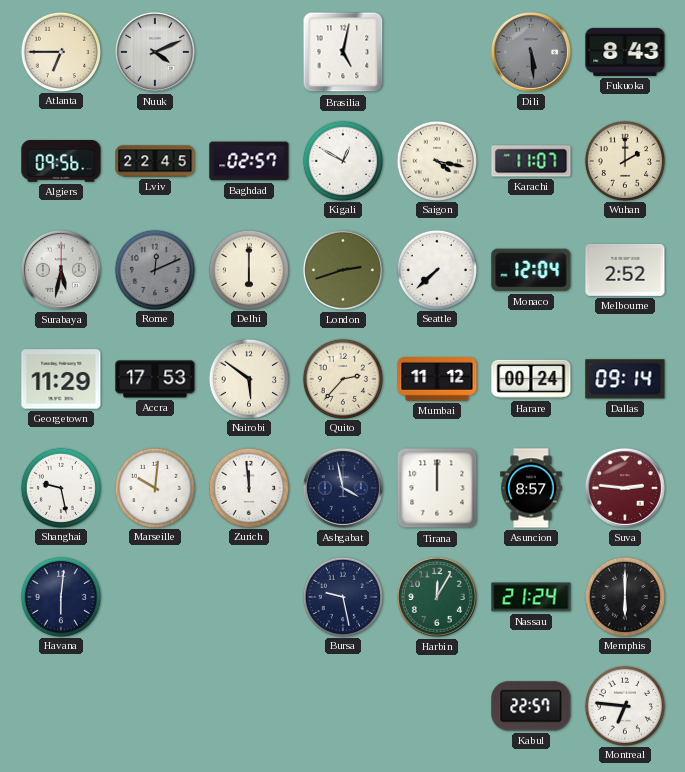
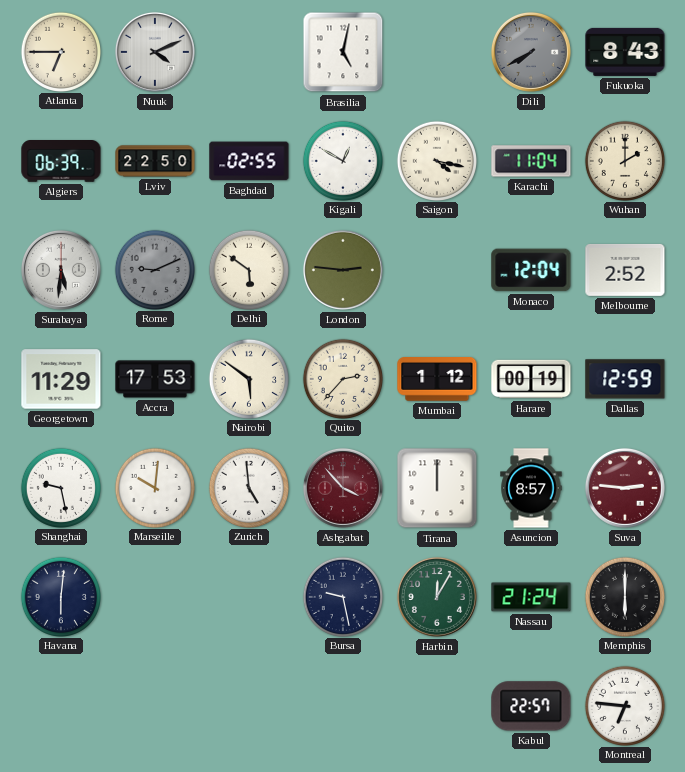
Dili: 5:29 -> 7:40 (531, 52)
Algiers: 09:56 -> 06:39 (61, 161)
Lviv: 22:45 -> 22:50 (155, 161)
Baghdad: 02:57 -> 02:55 (249, 161)
Karachi: 11:07 -> 11:04 (531, 161)
Surabaya: 5:32 -> 5:31 (61, 270)
Rome: 12:11 -> 9:11 (154, 269)
Delhi: 6:00 -> 5:51 (248, 269)
London: 2:42 -> 2:46 (343, 270)
Seattle: 7:38 -> none (436, 269)
Mumbai: 11:12 -> 1:12 (437, 380)
Harare: 00:24 -> 00:19 (531, 379)
Dallas: 09:14 -> 12:59 (625, 379)
Zurich: 11:59 -> 4:59 (248, 487)
Ashgabat: 3:58 -> 3:53 (343, 488)
Ashgabat dial: navy -> burgundy (343, 488)
